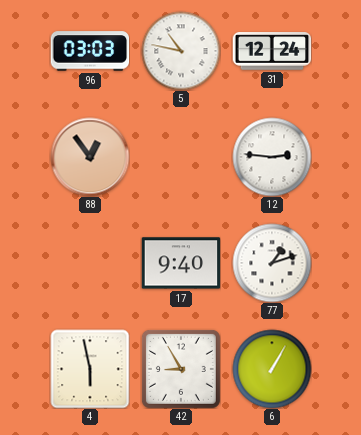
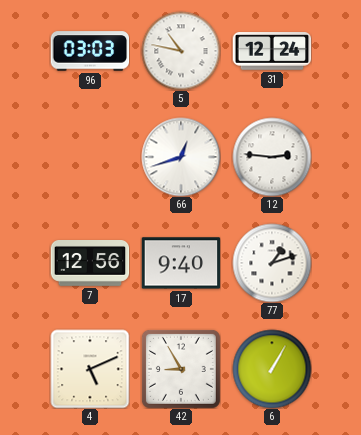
88: 12:54 -> none (90, 157)
66: none -> 12:42 (181, 157)
7: none -> 12:56 (90, 264)
4: 5:58 -> 5:11 (90, 369)
